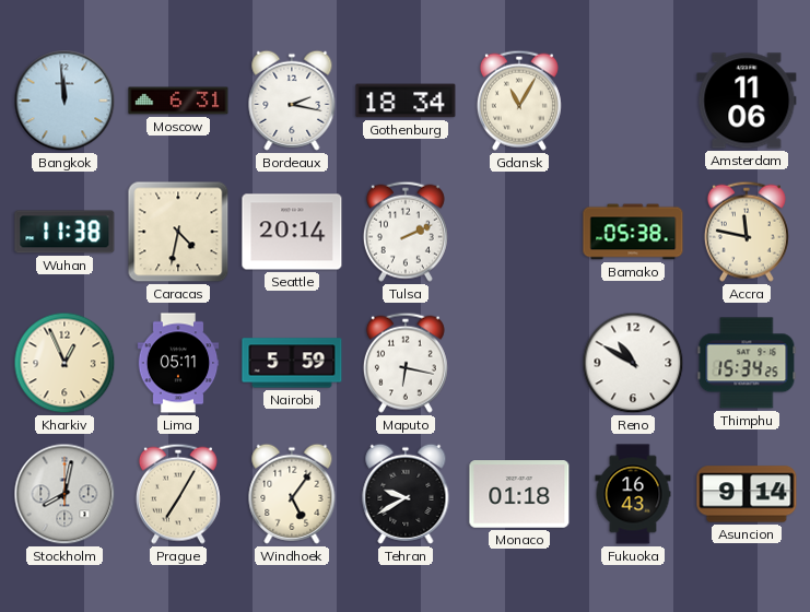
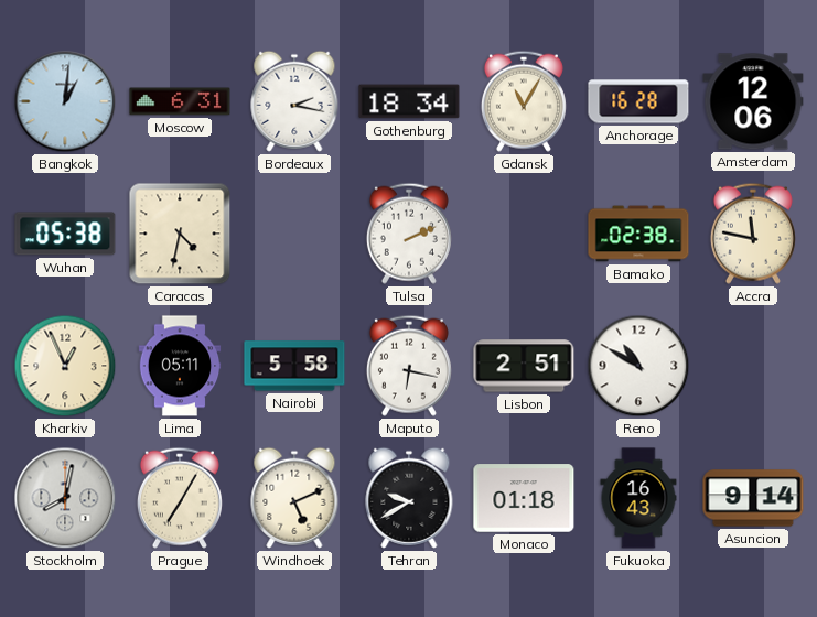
Bangkok: 11:59 -> 1:01 (65, 101)
Anchorage: none -> 16:28 (638, 101)
Amsterdam: 11:06 -> 12:06 (753, 101)
Wuhan: 11:38 -> 05:38 (65, 234)
Seattle: 20:14 -> none (292, 232)
Bamako: 05:38 -> 02:38 (638, 234)
Nairobi: 5:59 -> 5:58 (294, 366)
Lisbon: none -> 2:51 (524, 366)
Thimphu: 15:34 -> none (747, 363)
Windhoek: 5:06 -> 5:11 (294, 498)
